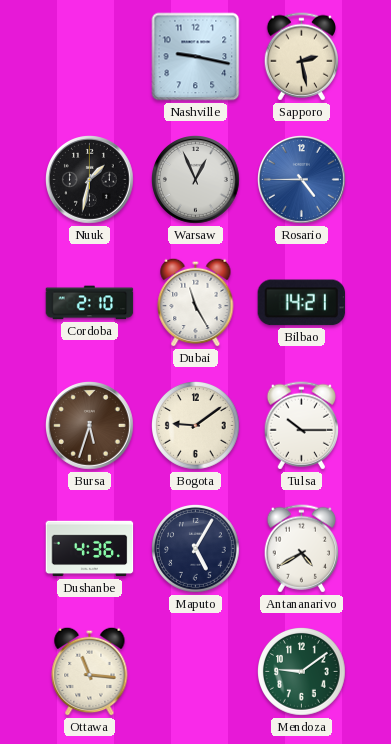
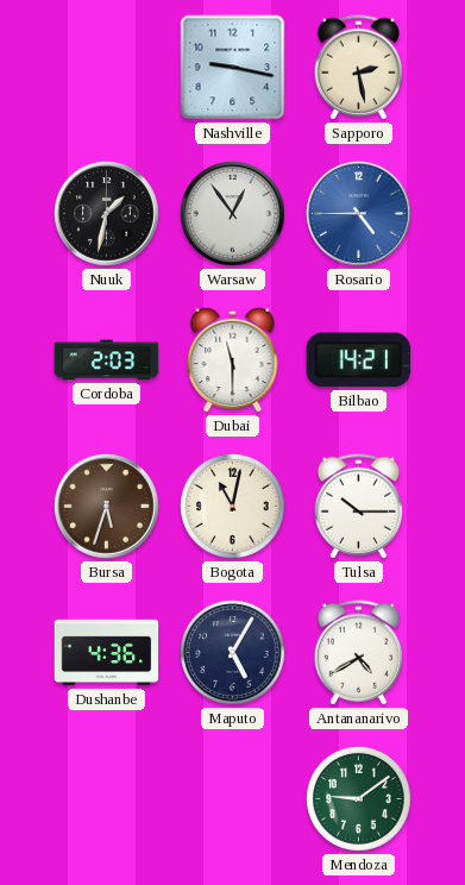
Warsaw: 12:56 -> 12:54 (233, 214)
Cordoba: 2:10 -> 2:03 (107, 360)
Dubai: 11:25 -> 11:30 (233, 359)
Bogota: 9:09 -> 11:02 (233, 507)
Ottawa: 11:16 -> none (90, 671)
